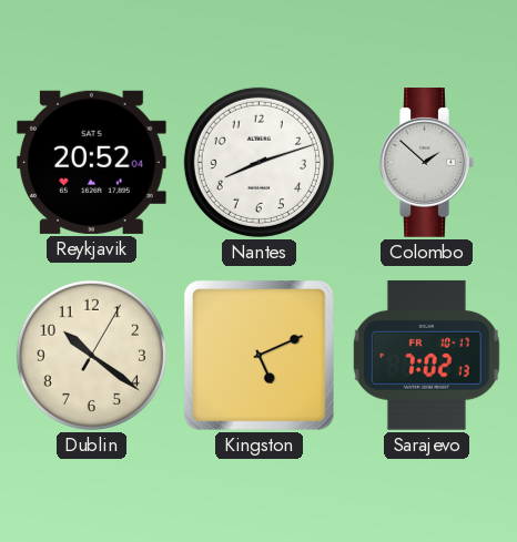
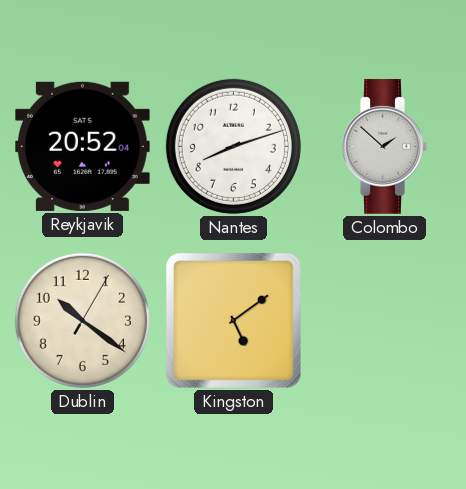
Kingston: 5:11 -> 5:09 (234, 321)
Sarajevo: 7:02 -> none (426, 355)
